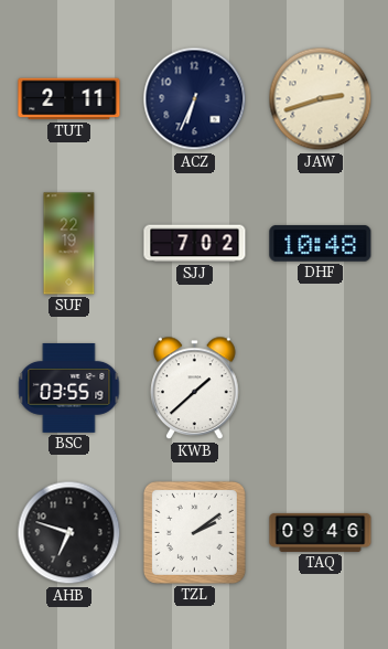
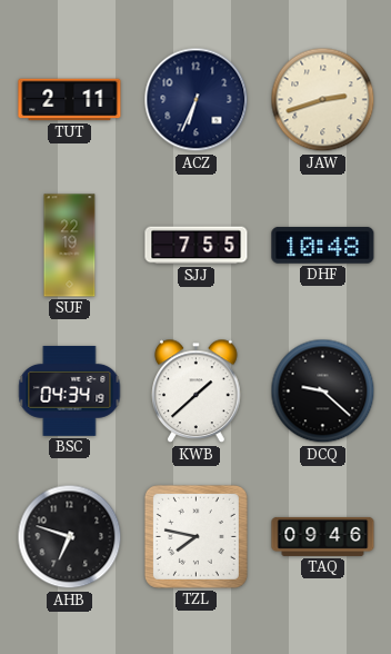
SJJ: 7:02 -> 7:55 (197, 246)
BSC: 03:55 -> 04:34 (70, 390)
DCQ: none -> 9:22 (323, 392)
TZL: 2:09 -> 7:47 (195, 536)
